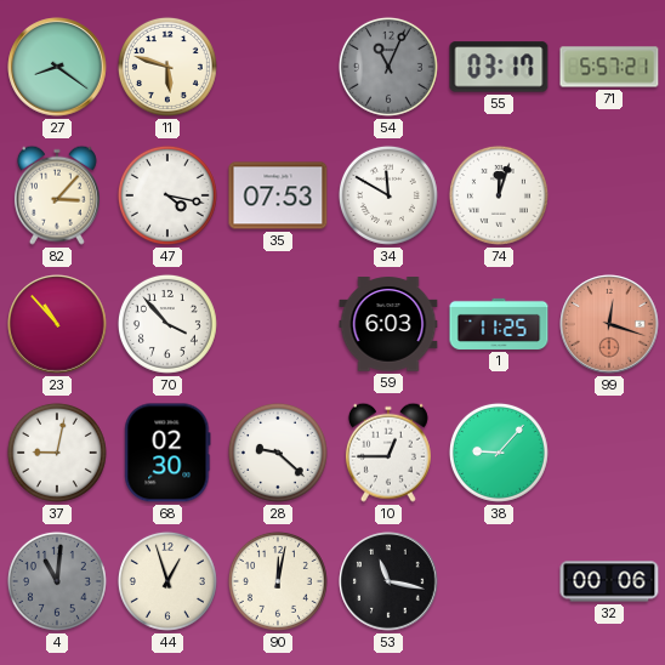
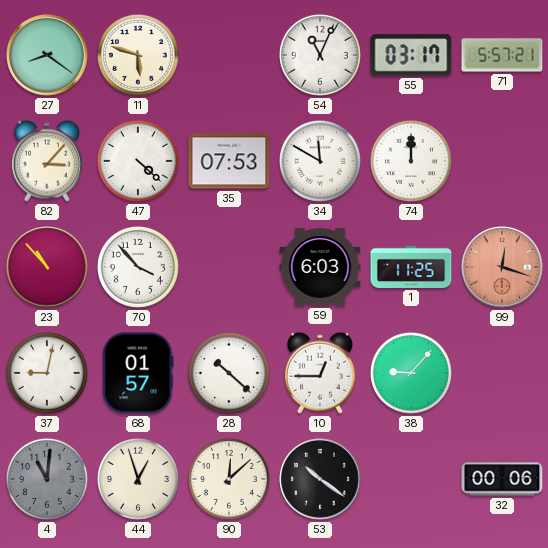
54 dial: grey -> white (320, 55)
47: 4:17 -> 4:22 (138, 161)
74: 12:03 -> 12:00 (411, 161)
68: 02:30 -> 01:57 (138, 373)
28: 9:22 -> 10:22 (229, 373)
90: 12:02 -> 12:08 (229, 479)
53: 11:17 -> 10:21 (320, 479)
